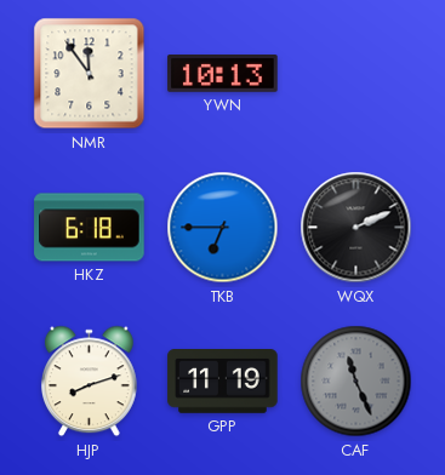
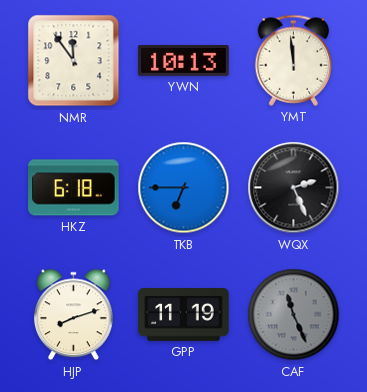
YMT: none -> 11:59 (294, 60)
WQX: 2:11 -> 2:26 (294, 188)
